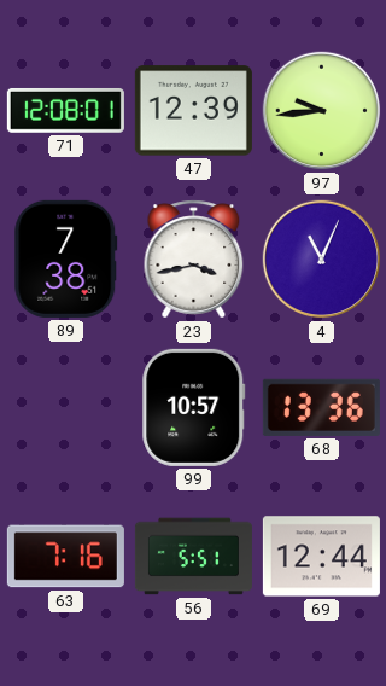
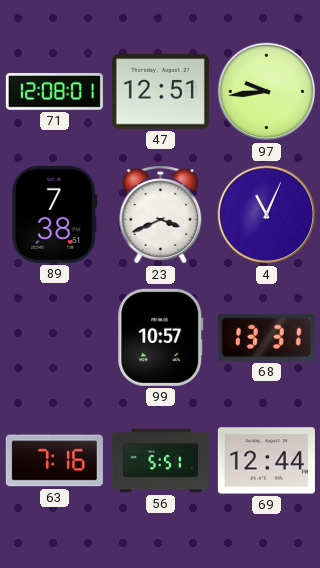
47: 12:39 -> 12:51 (160, 92)
23: 3:43 -> 3:41 (161, 215)
68: 13:36 -> 13:31 (266, 337)
